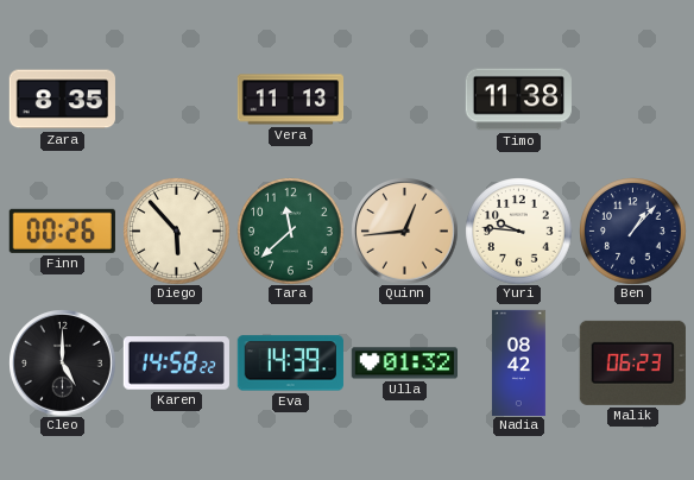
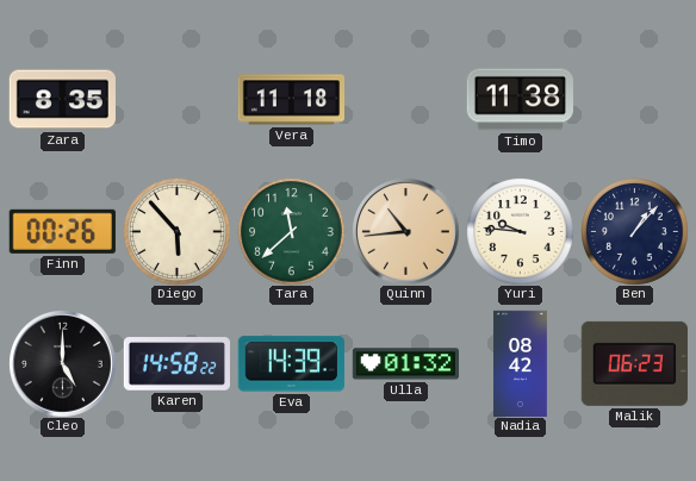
Vera: 11:13 -> 11:18 (291, 100)
Quinn: 12:44 -> 10:44 (405, 231)
